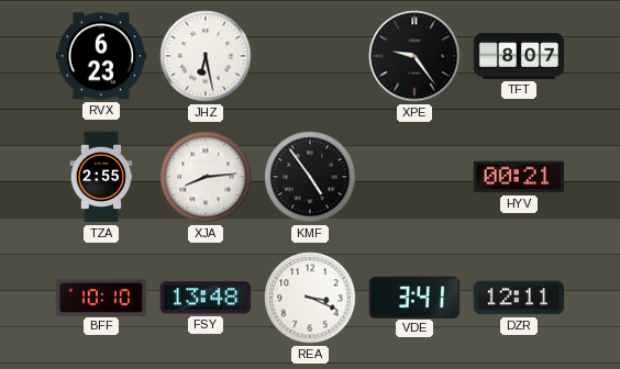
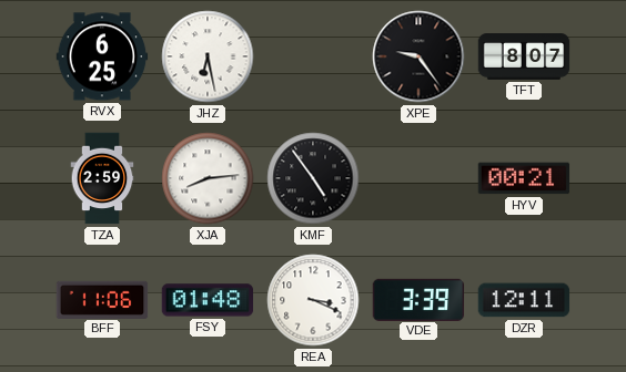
RVX: 6:23 -> 6:25 (102, 56)
TZA: 2:55 -> 2:59 (102, 178)
BFF: 10:10 -> 11:06 (102, 299)
FSY: 13:48 -> 01:48 (208, 300)
VDE: 3:41 -> 3:39 (418, 299)
